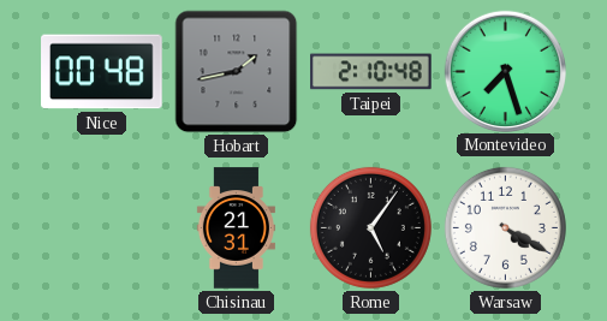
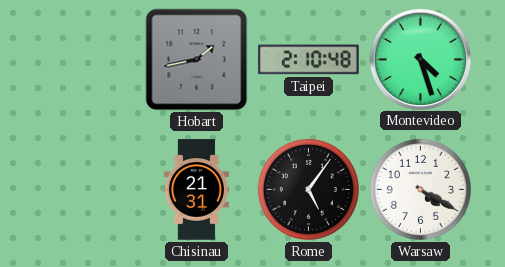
Nice: 00:48 -> none (102, 72)
Montevideo: 7:27 -> 4:27 (420, 59)
